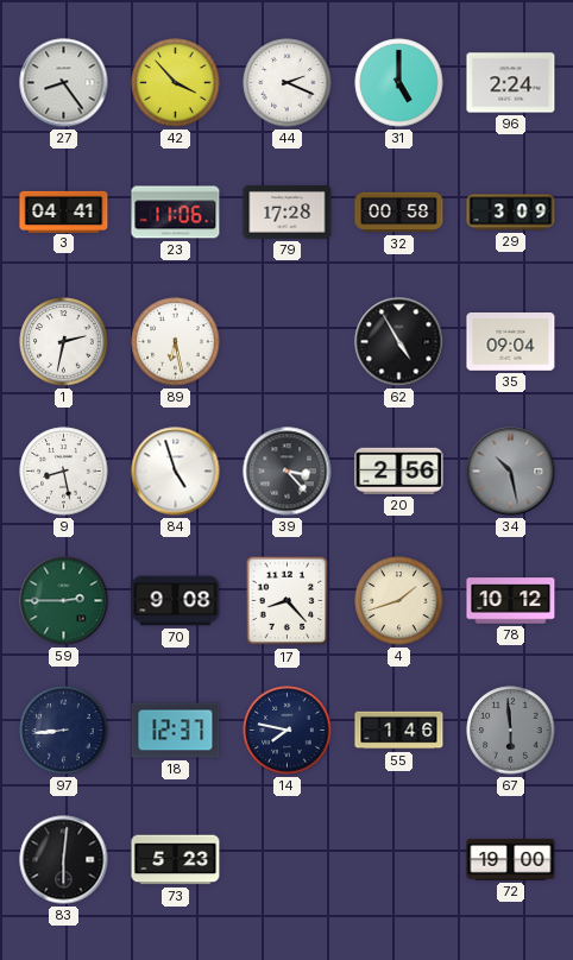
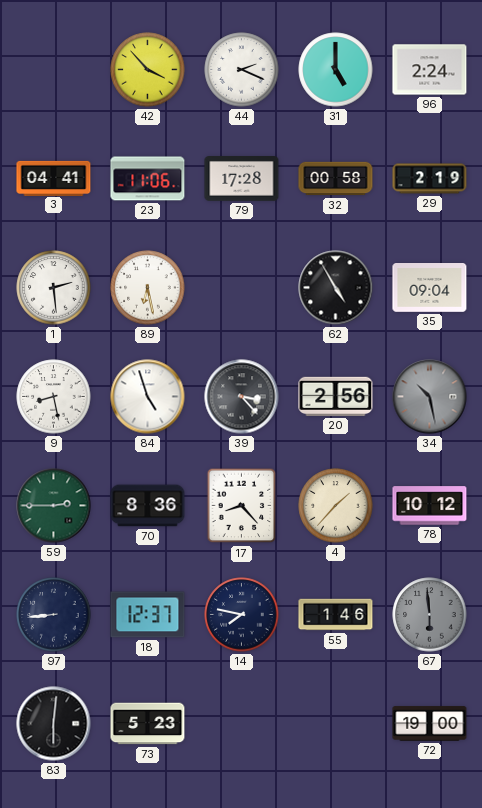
27: 8:24 -> none (64, 83)
29: 3:09 -> 2:19 (430, 179)
1: 2:32 -> 2:29 (54, 288)
70: 9:08 -> 8:36 (148, 506)
4: 1:42 -> 1:37 (336, 506)
